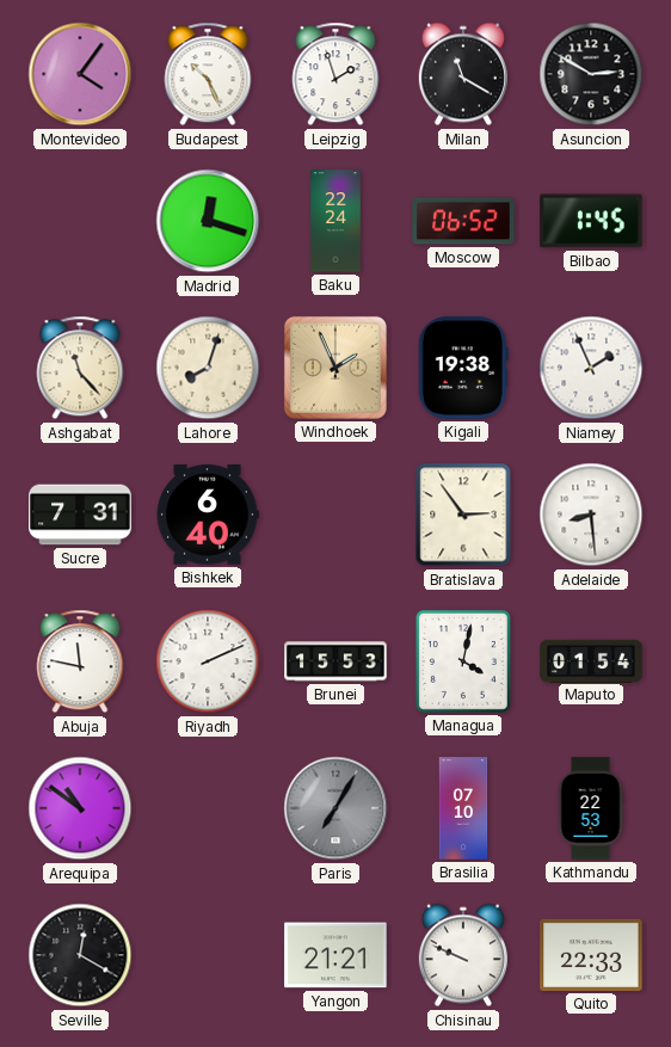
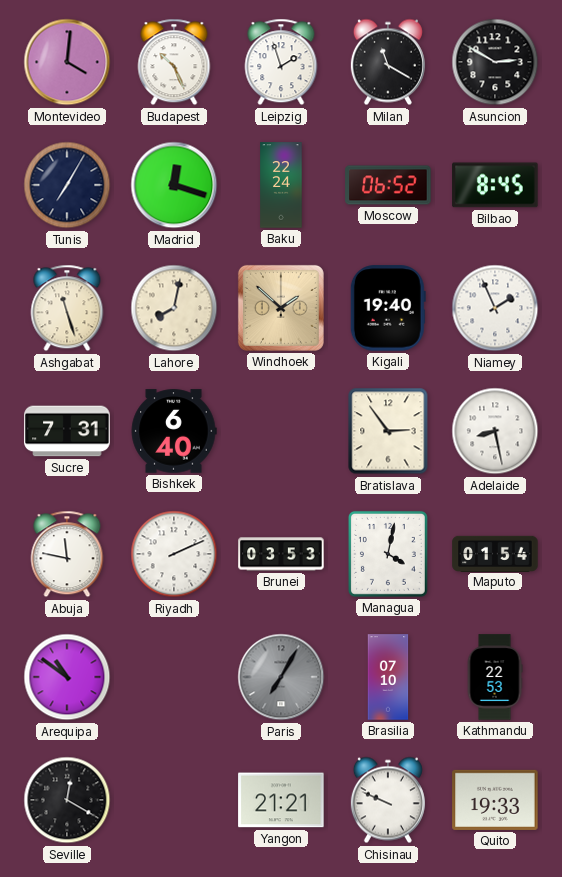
Montevideo: 4:06 -> 4:01 (67, 62)
Tunis: none -> 7:05 (67, 185)
Bilbao: 1:45 -> 8:45 (495, 185)
Ashgabat: 11:23 -> 11:27 (67, 308)
Lahore: 8:03 -> 8:02 (174, 308)
Windhoek: 1:56 -> 1:52 (281, 308)
Kigali: 19:38 -> 19:40 (388, 308)
Adelaide: 8:29 -> 8:28 (495, 431)
Brunei: 15:53 -> 03:53 (281, 554)
Quito: 22:33 -> 19:33 (495, 800)
